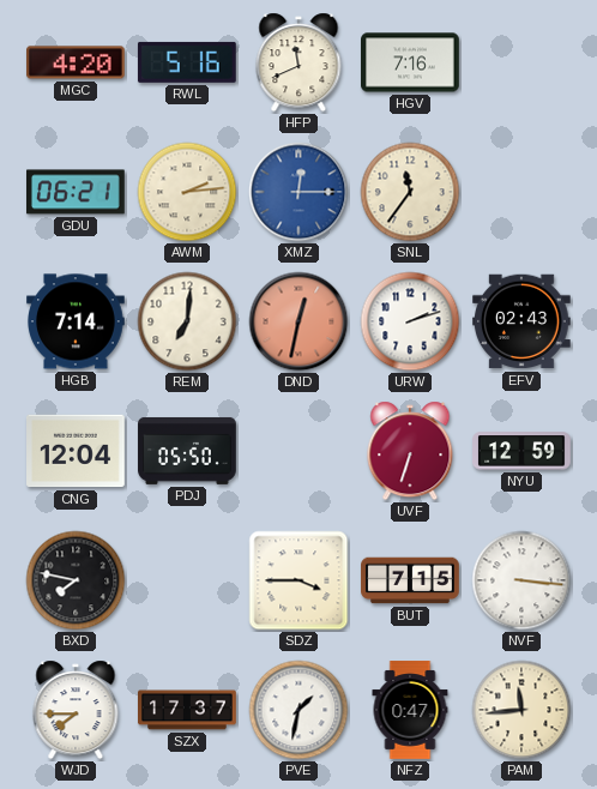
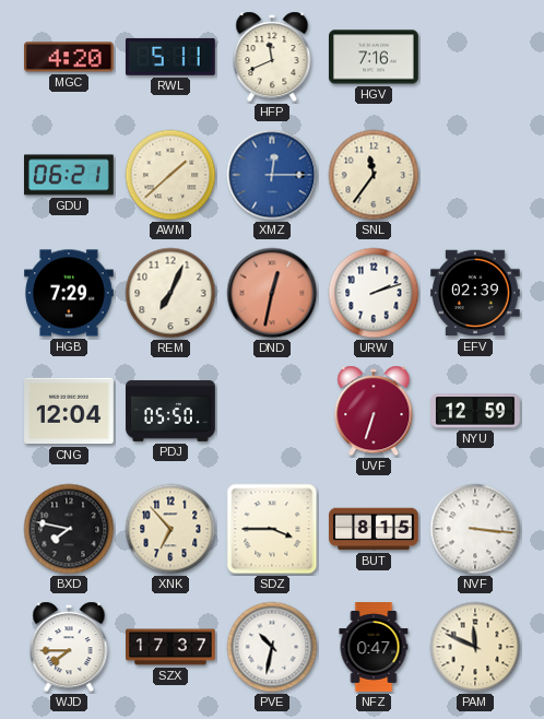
RWL: 5:16 -> 5:11 (170, 57)
AWM: 2:14 -> 1:38 (170, 175)
HGB: 7:14 -> 7:29 (70, 293)
REM: 7:01 -> 7:04 (170, 293)
EFV: 02:43 -> 02:39 (476, 293)
XNK: none -> 6:53 (170, 529)
BUT: 7:15 -> 8:15 (374, 529)
PVE: 1:32 -> 10:32 (272, 647)
PAM: 11:44 -> 11:49 (475, 647)
